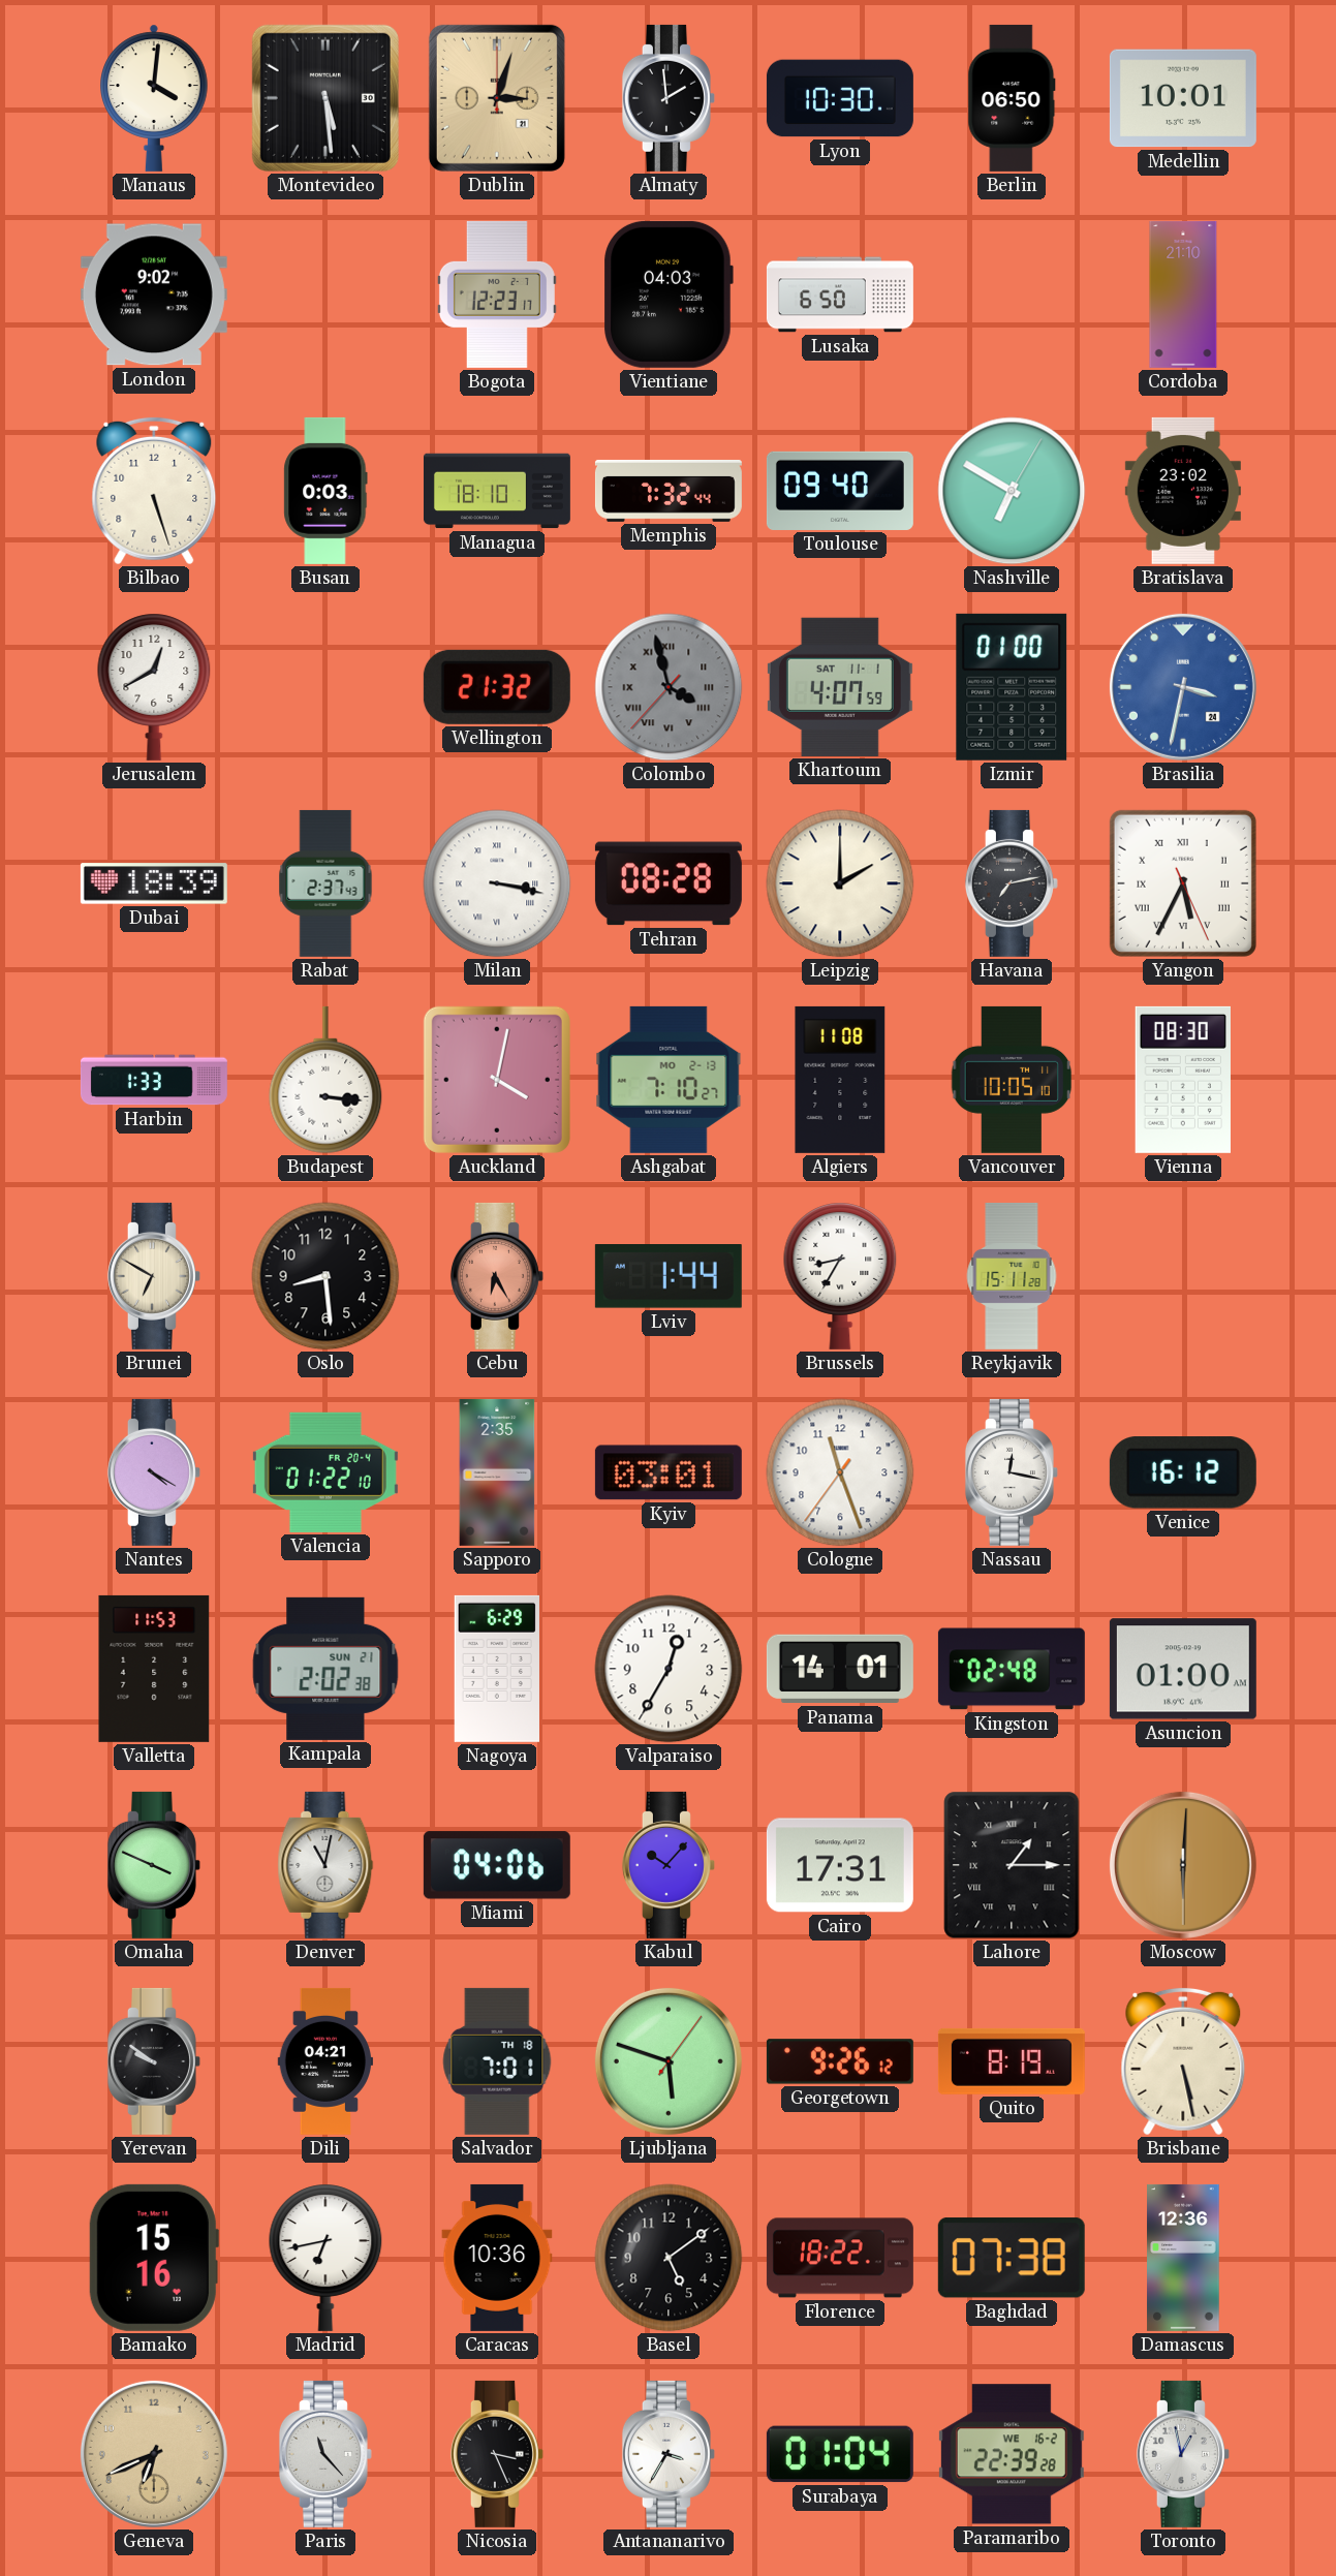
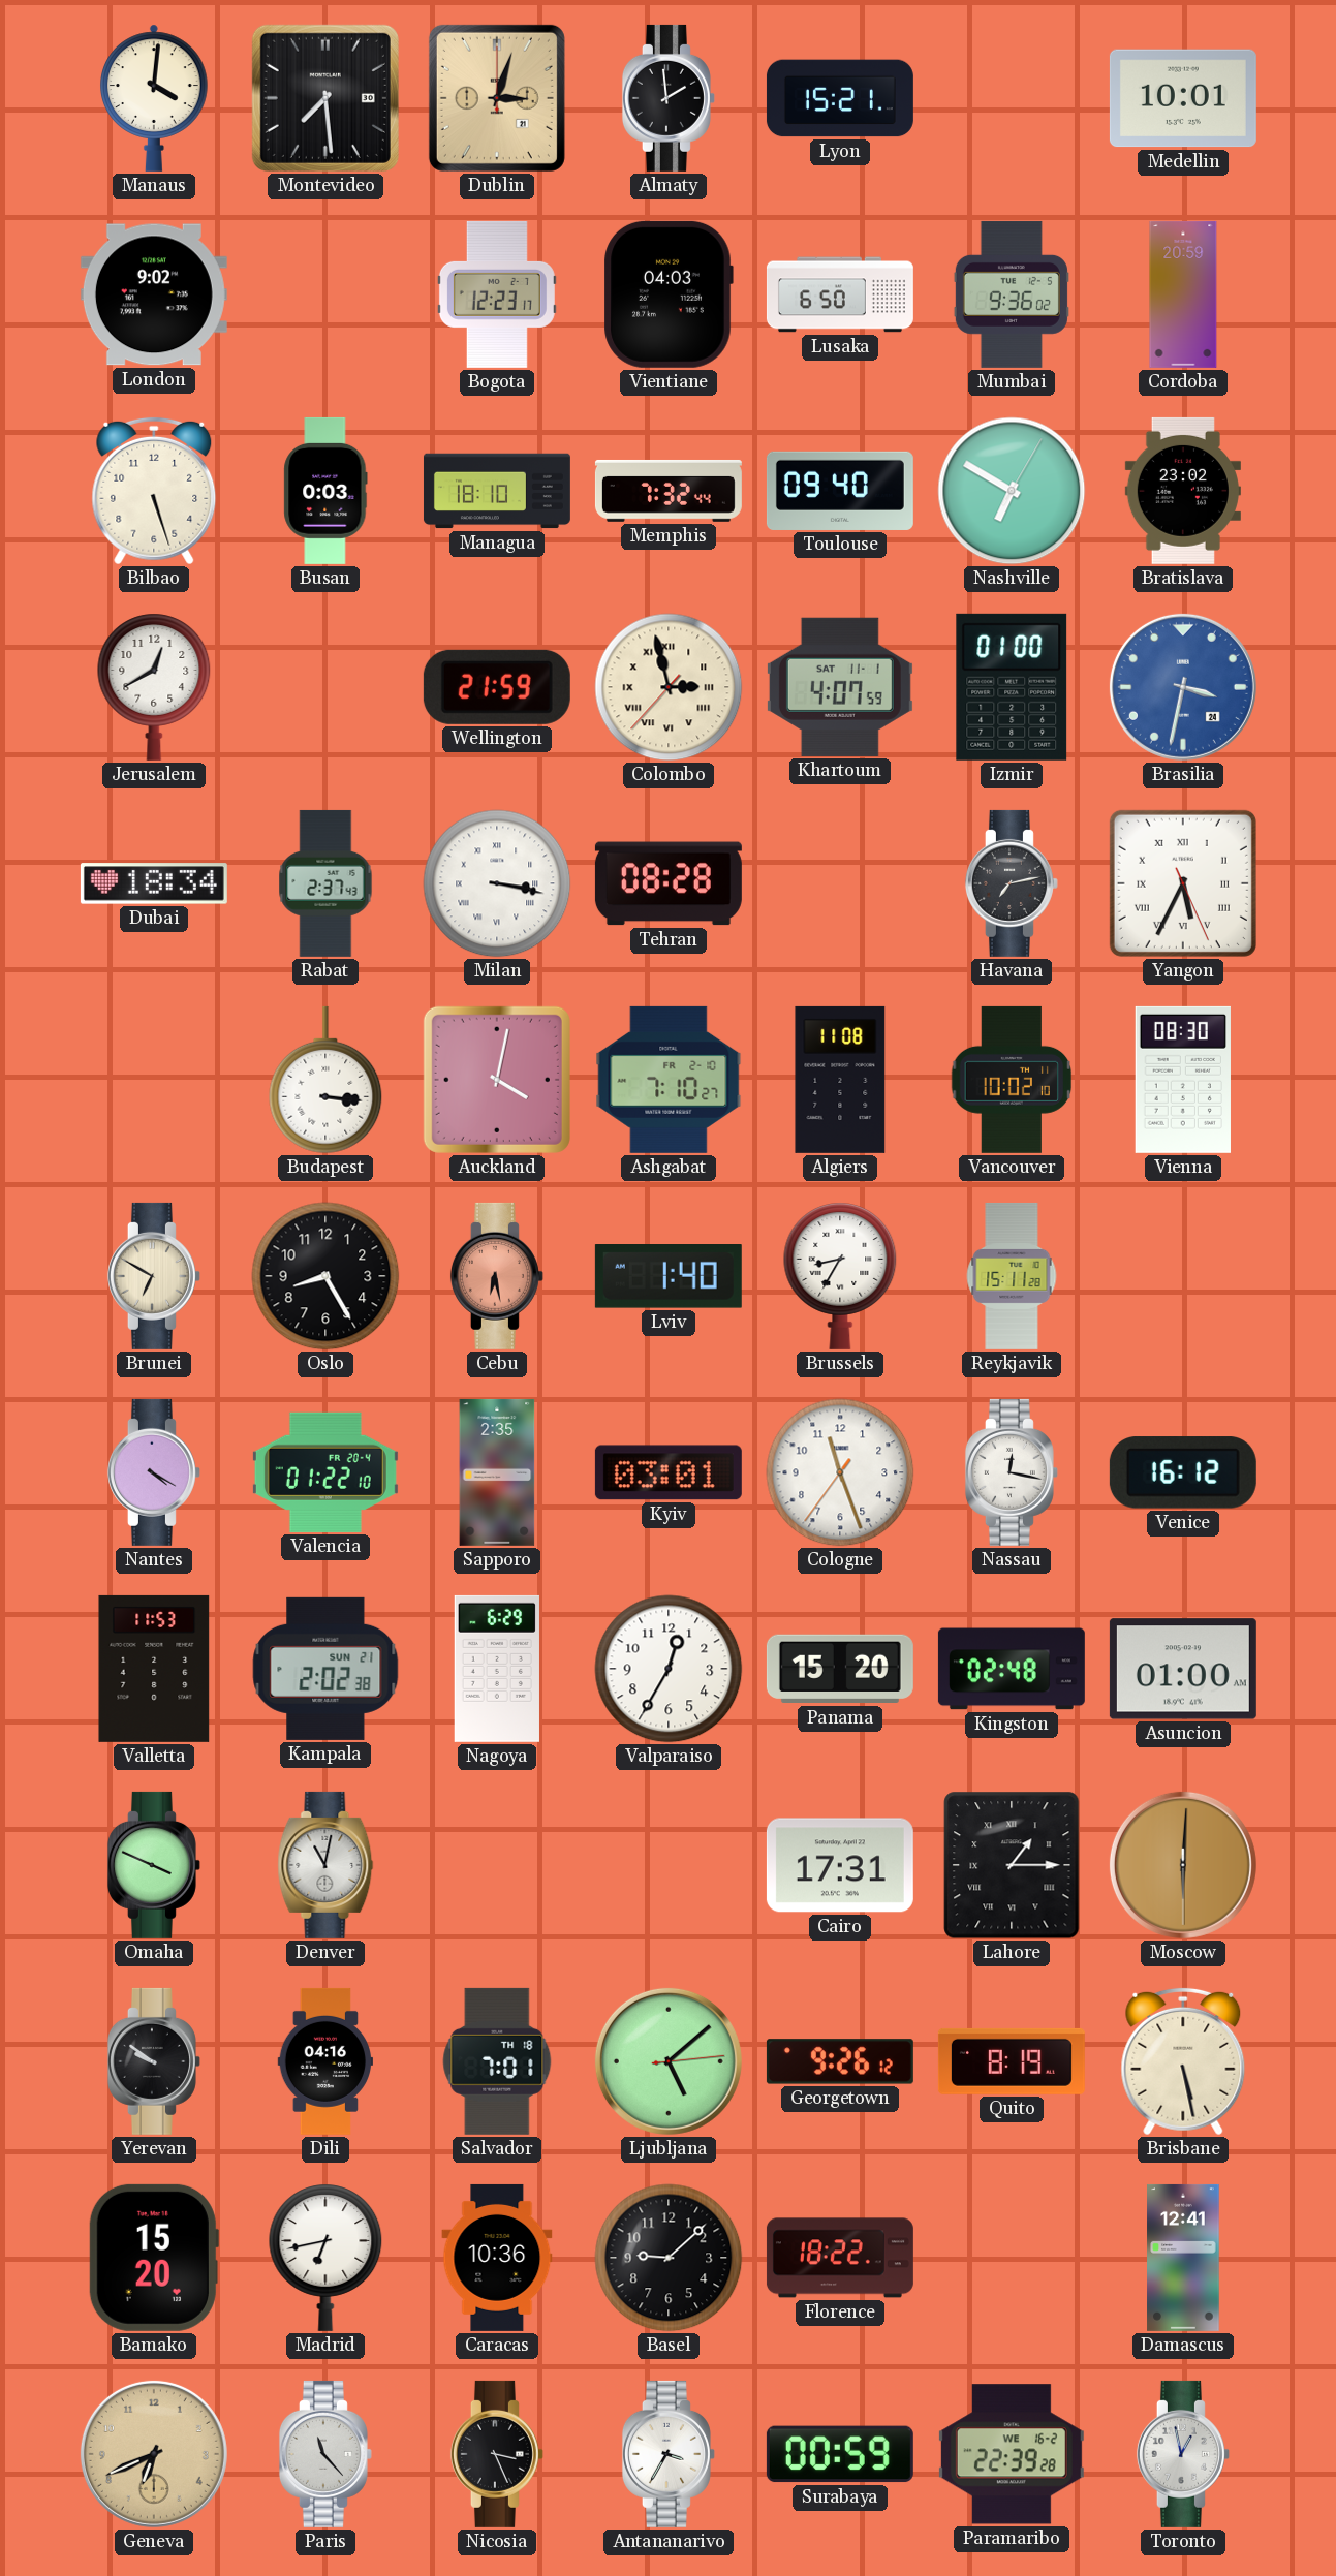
Montevideo: 5:29 -> 7:29 (325, 98)
Lyon: 10:30 -> 15:21 (840, 98)
Berlin: 06:50 -> none (1012, 98)
Mumbai: none -> 9:36 (1012, 294)
Cordoba: 21:10 -> 20:59 (1183, 294)
Wellington: 21:32 -> 21:59 (497, 687)
Colombo: 3:57 -> 2:57 (669, 687)
Colombo dial: grey -> cream (669, 687)
Dubai: 18:39 -> 18:34 (154, 883)
Leipzig: 2:00 -> none (840, 883)
Harbin: 1:33 -> none (154, 1080)
Ashgabat date: MO 2-13 -> FR 2-10 (669, 1080)
Vancouver: 10:05 -> 10:02 (1012, 1080)
Oslo: 8:29 -> 8:25 (325, 1276)
Cebu: 6:25 -> 6:28 (497, 1276)
Lviv: 1:44 -> 1:40 (669, 1277)
Panama: 14:01 -> 15:20 (840, 1669)
Miami: 04:06 -> none (497, 1865)
Kabul: 10:07 -> none (669, 1865)
Dili: 04:21 -> 04:16 (324, 2061)
Ljubljana: 5:48 -> 5:08 (669, 2061)
Bamako: 15:16 -> 15:20 (154, 2258)
Basel: 5:09 -> 9:08 (669, 2258)
Baghdad: 07:38 -> none (1012, 2258)
Damascus: 12:36 -> 12:41 (1183, 2258)
Surabaya: 01:04 -> 00:59 (840, 2454)
